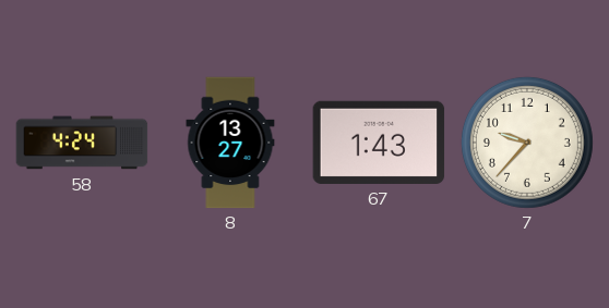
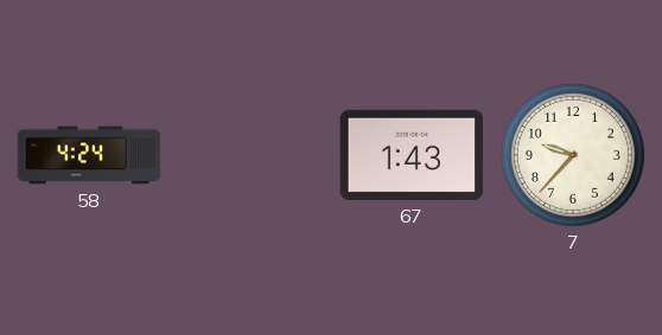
8: 13:27 -> none (230, 143)
